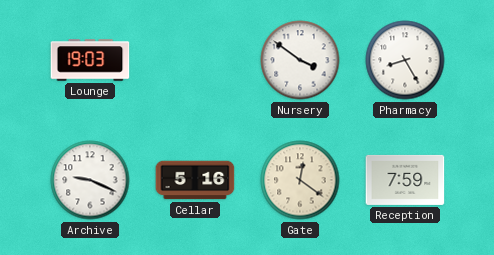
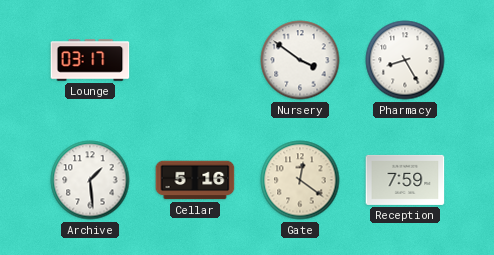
Lounge: 19:03 -> 03:17 (90, 60)
Archive: 9:19 -> 1:29 (90, 180)
